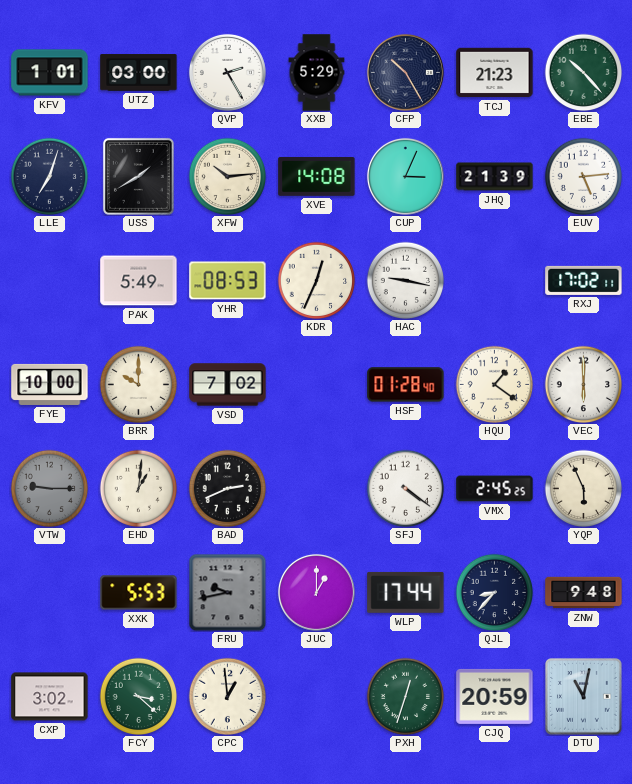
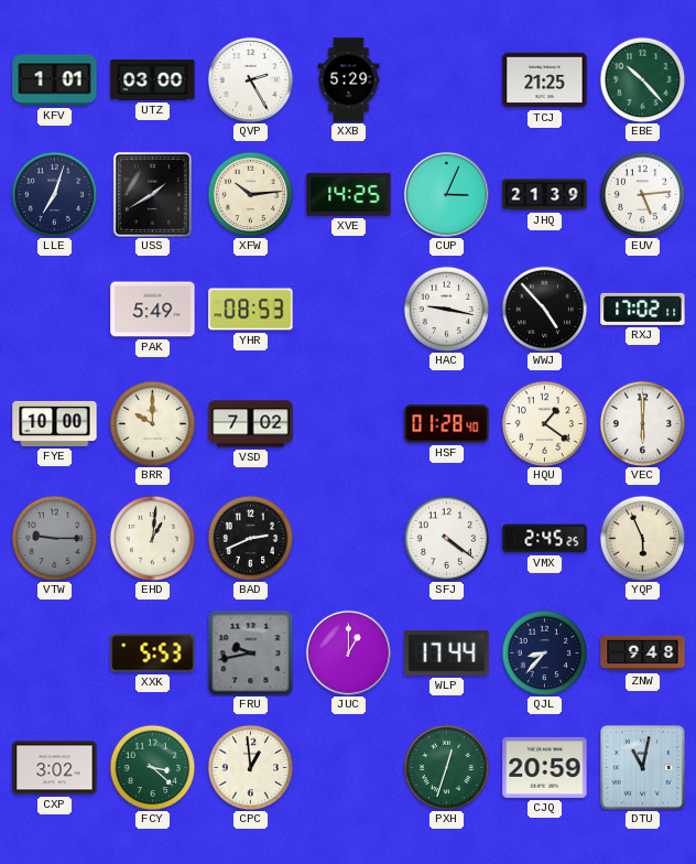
CFP: 10:25 -> none (405, 72)
TCJ: 21:23 -> 21:25 (545, 80)
XVE: 14:08 -> 14:25 (349, 194)
KDR: 12:34 -> none (316, 280)
WWJ: none -> 4:53 (544, 309)
